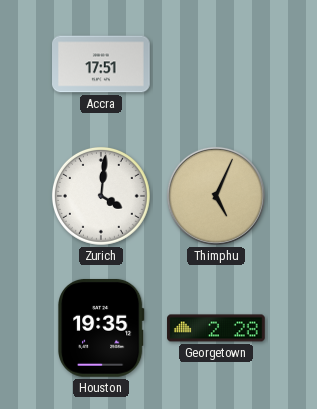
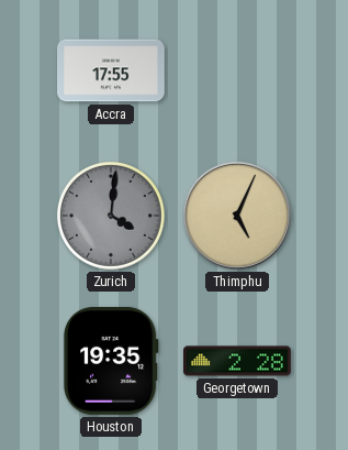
Accra: 17:51 -> 17:55 (112, 70)
Zurich dial: white -> grey (111, 216)
